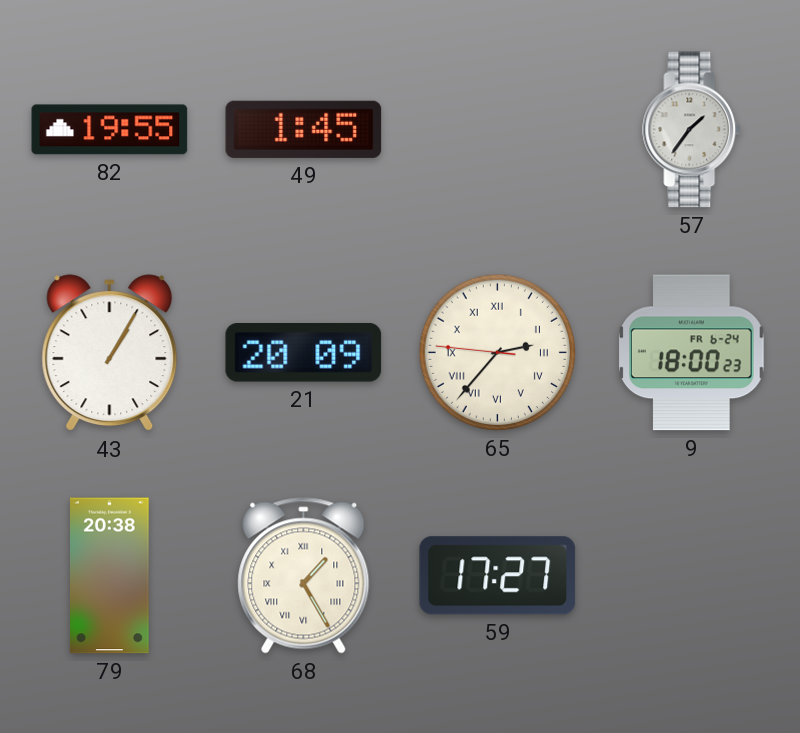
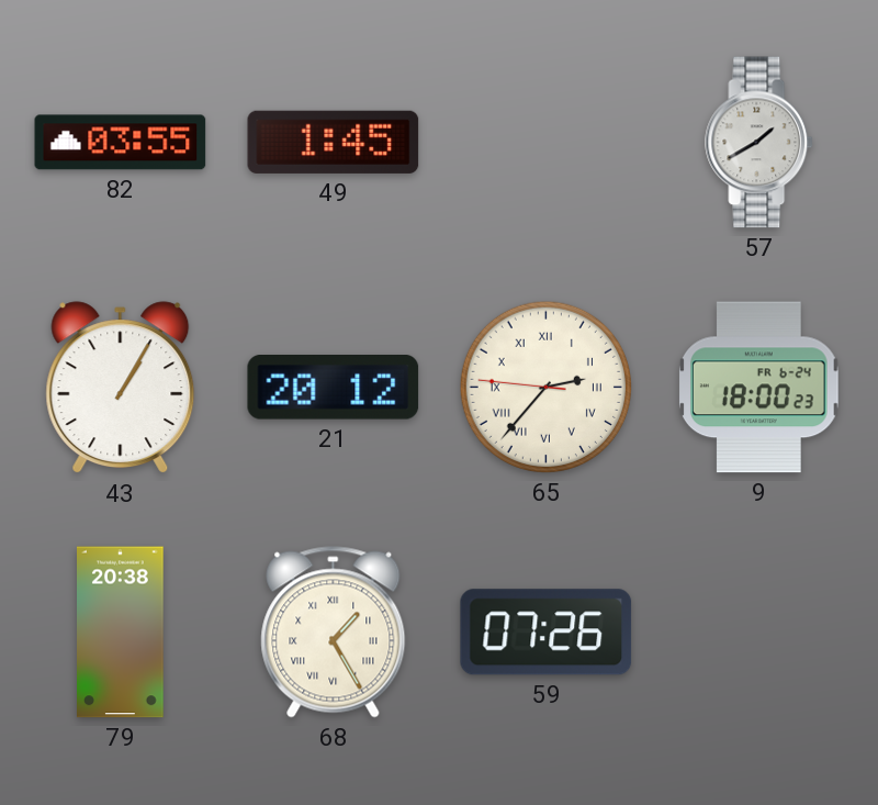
82: 19:55 -> 03:55 (121, 143)
57: 1:36 -> 1:40 (759, 143)
21: 20:09 -> 20:12 (334, 388)
59: 17:27 -> 07:26 (547, 633)
